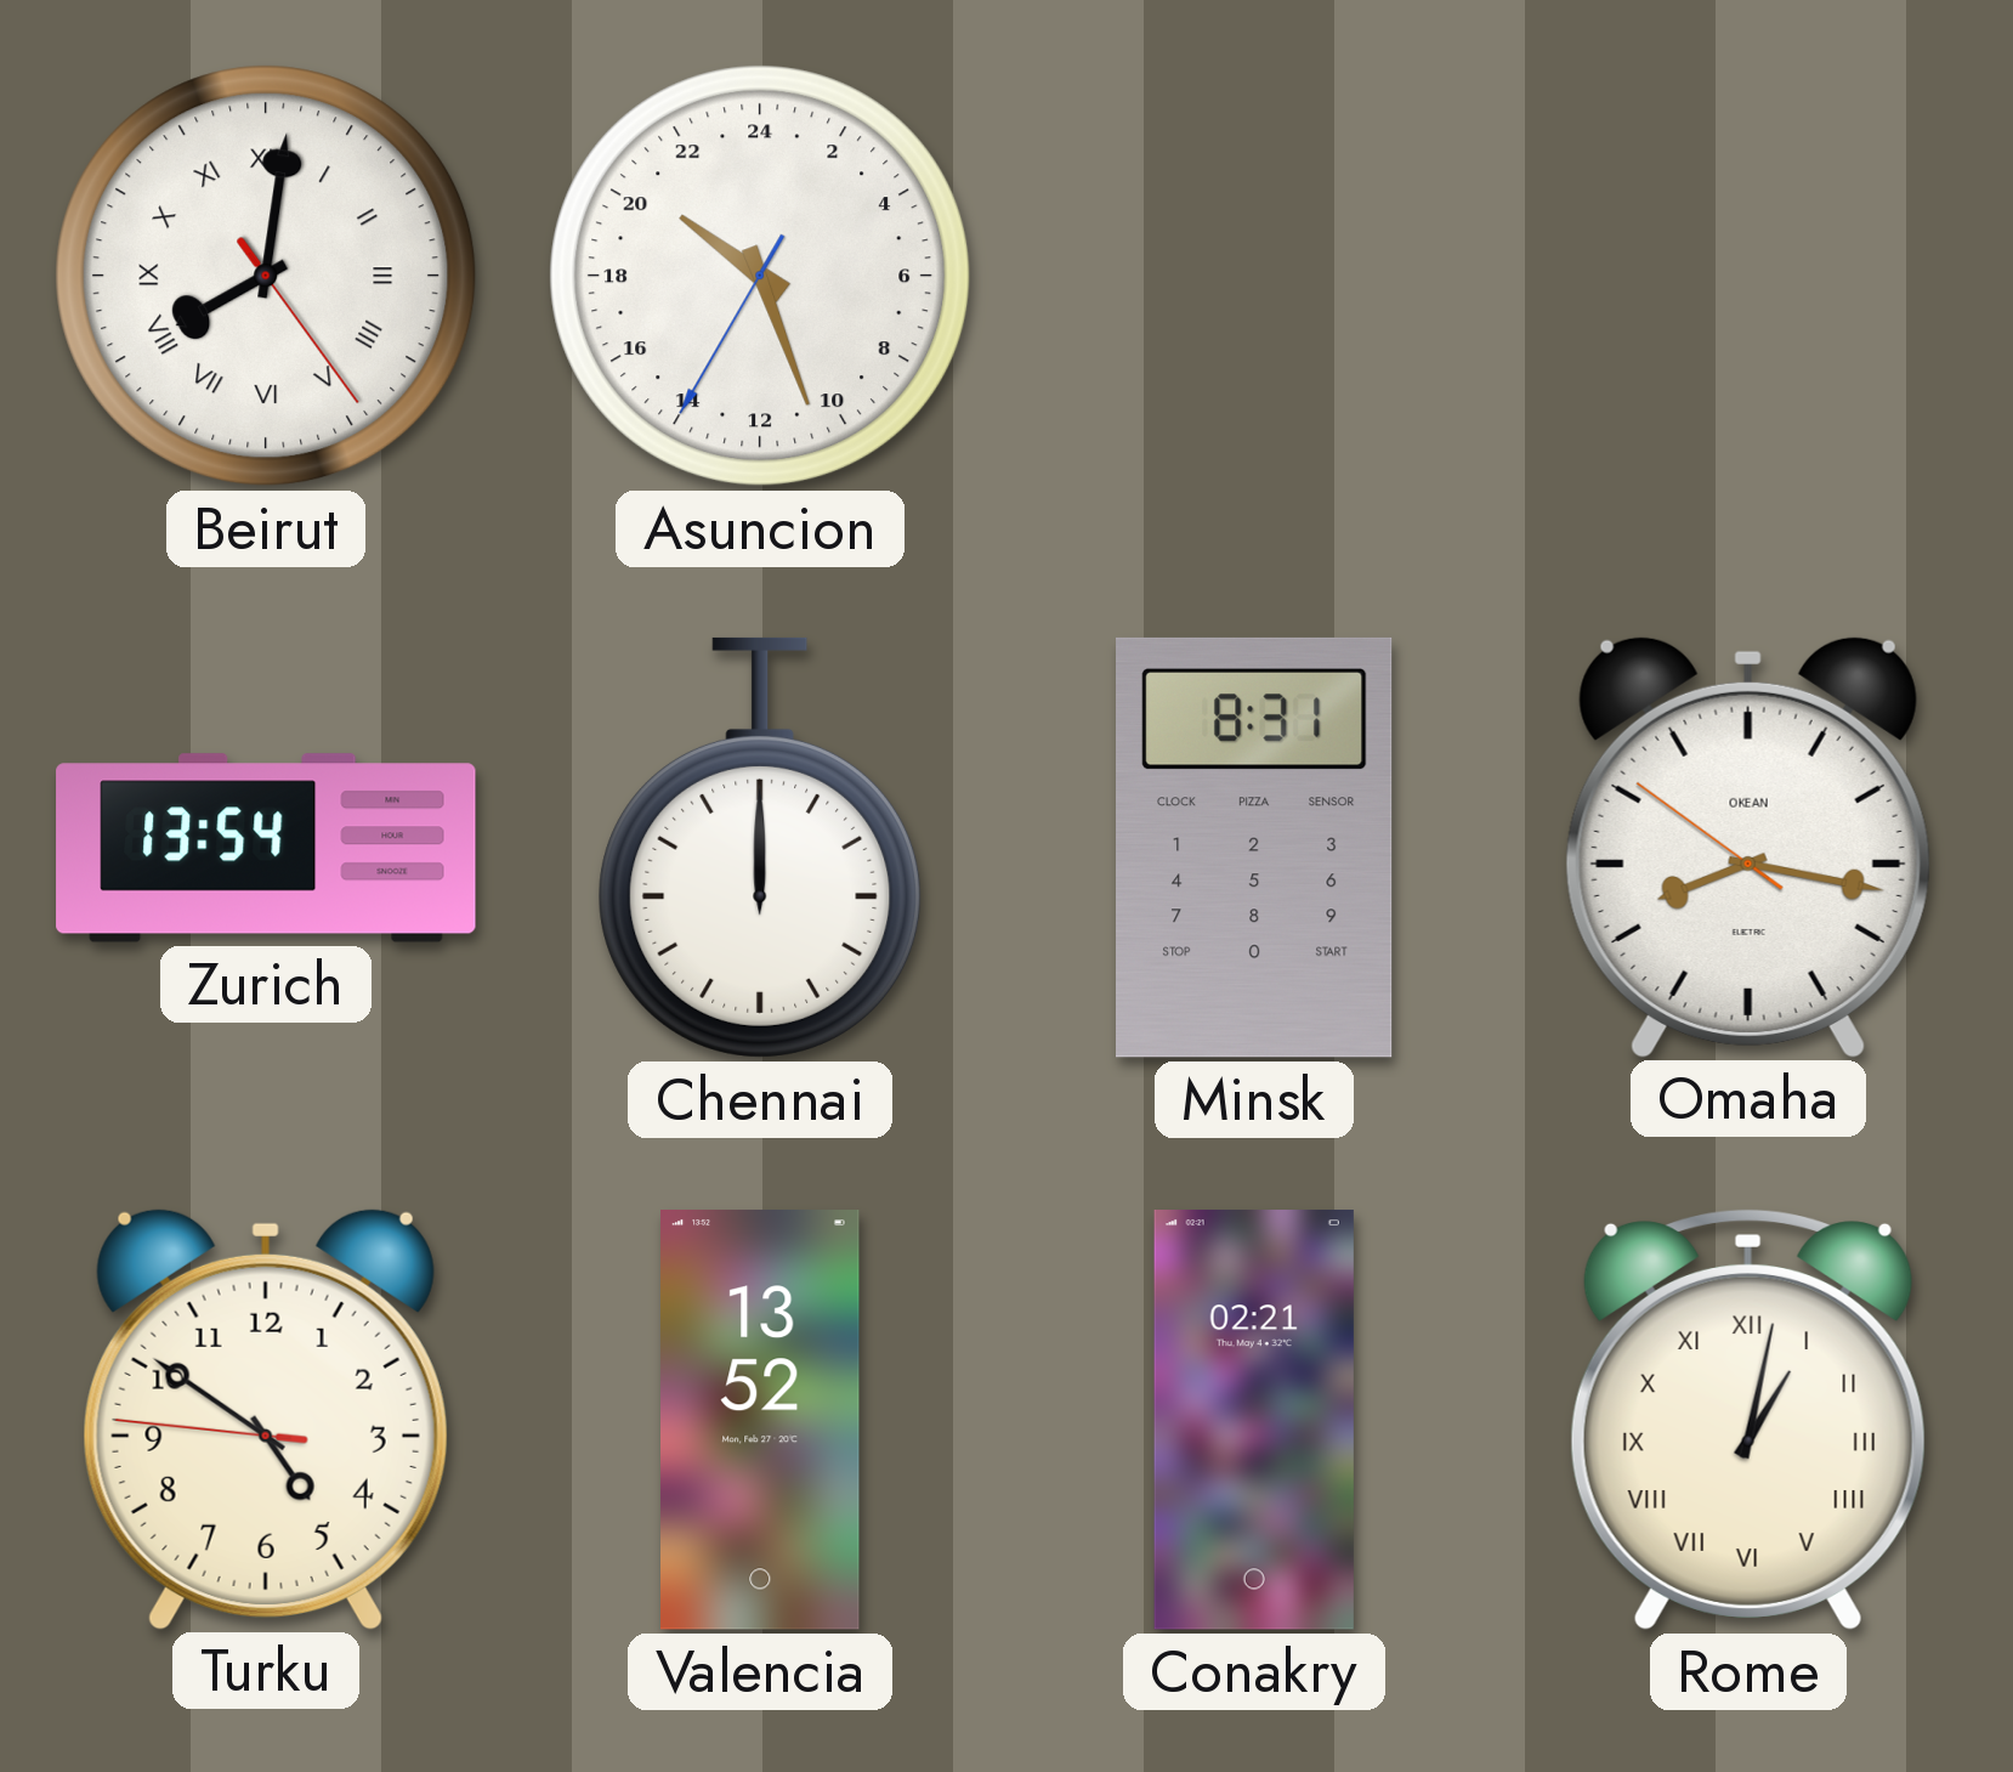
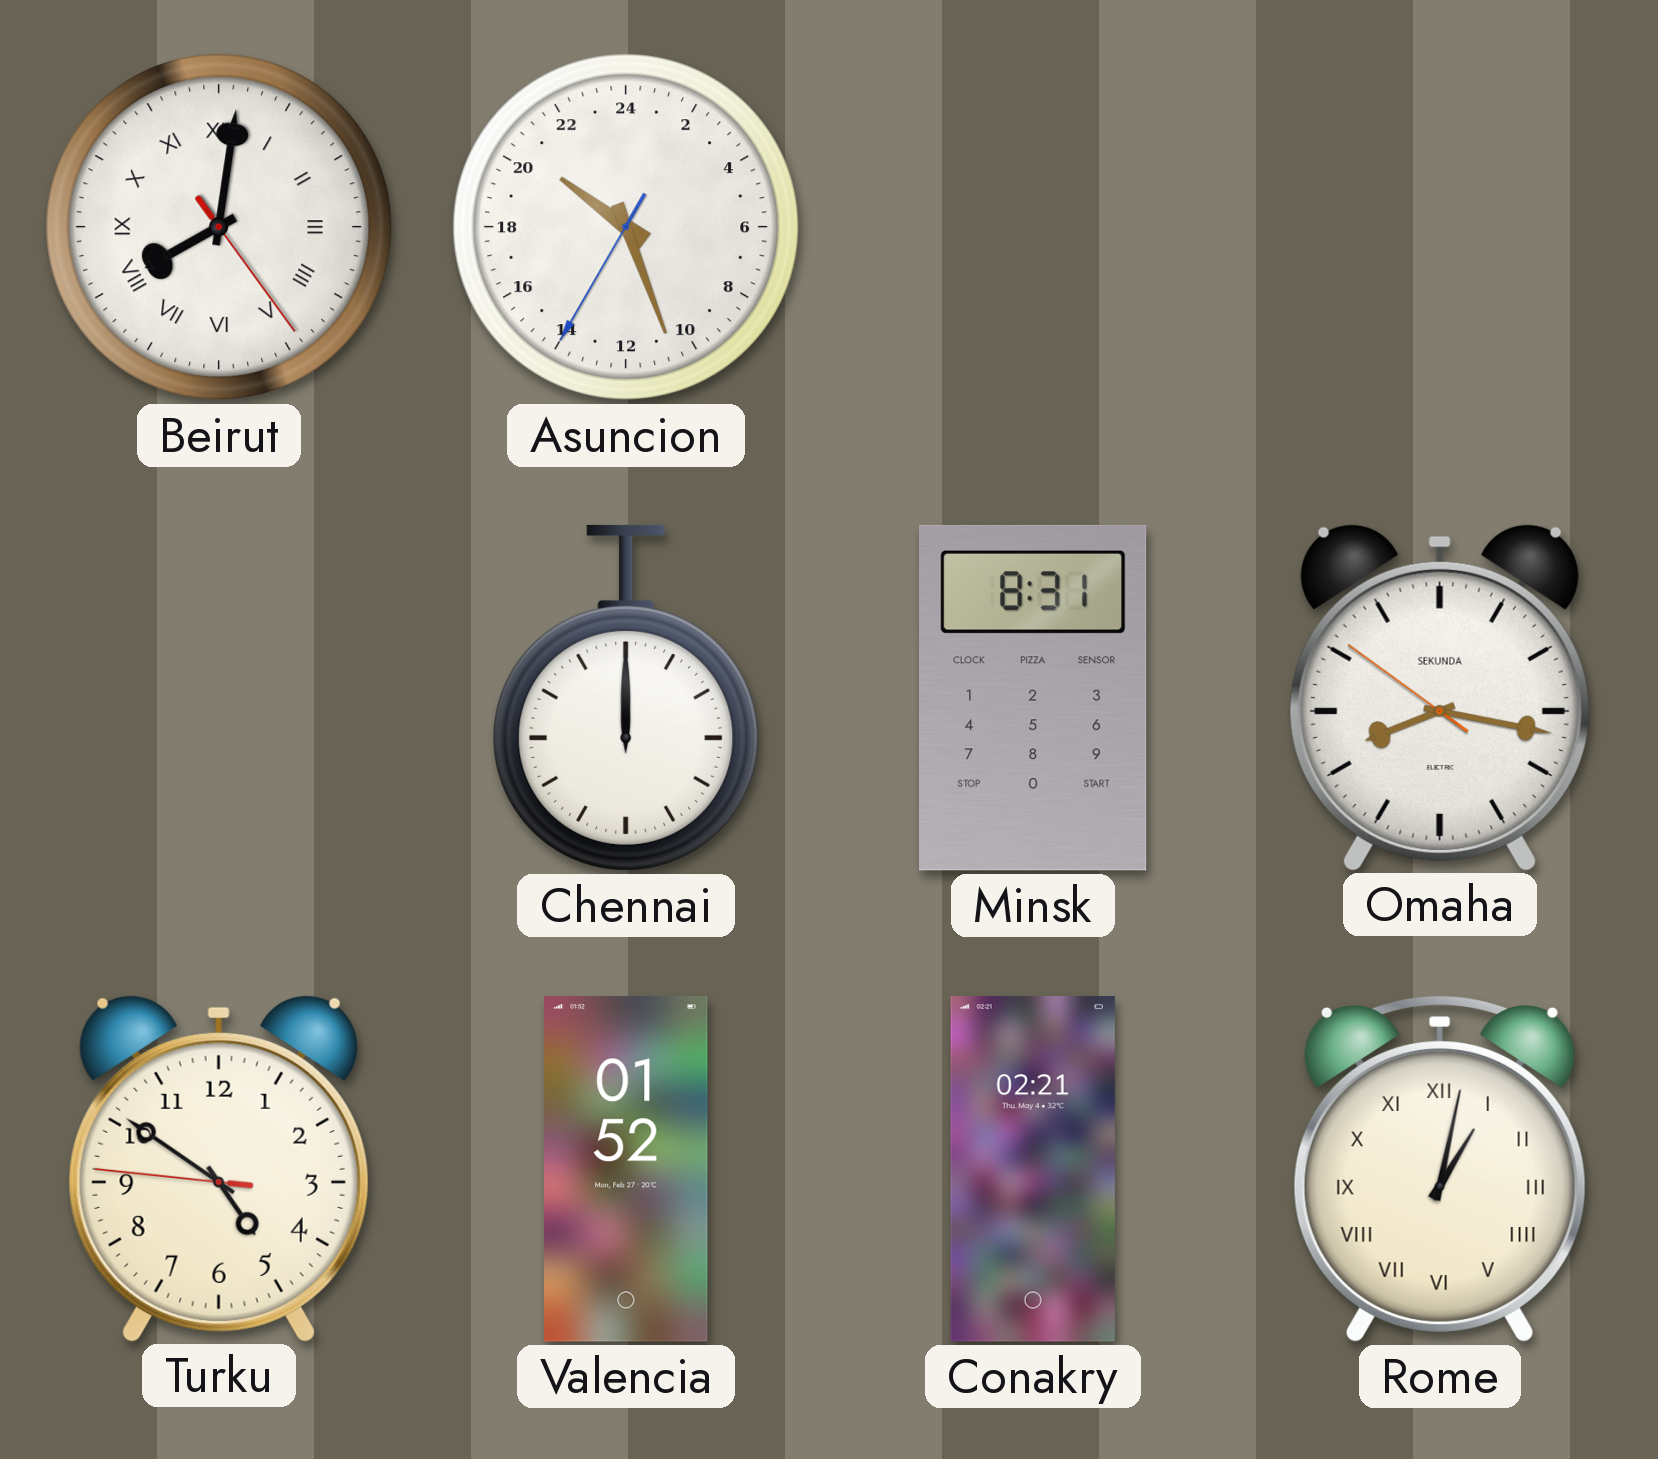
Zurich: 13:54 -> none (266, 848)
Omaha brand: OKEAN -> SEKUNDA (1440, 697)
Valencia: 13:52 -> 01:52 (627, 1170)
